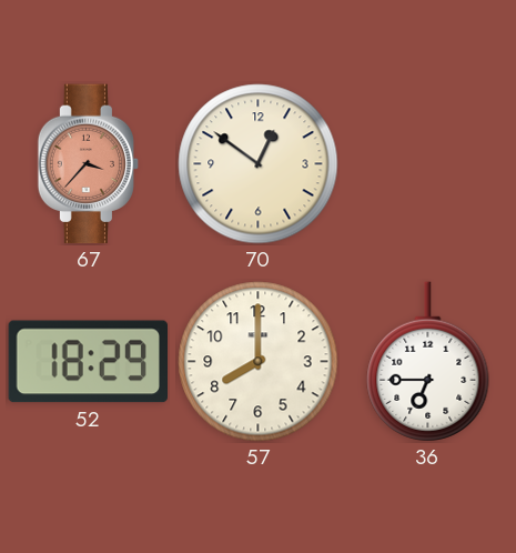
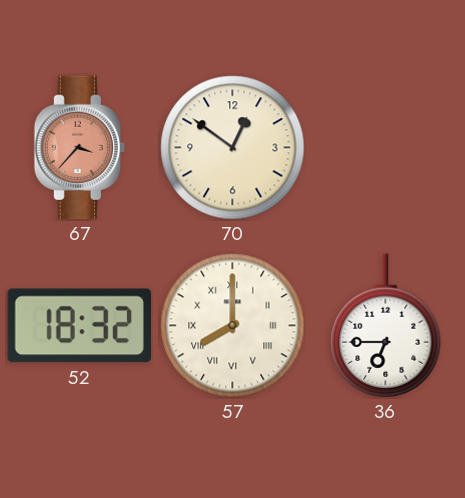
52: 18:29 -> 18:32 (79, 326)
57 numerals: Arabic -> Roman (233, 326)
